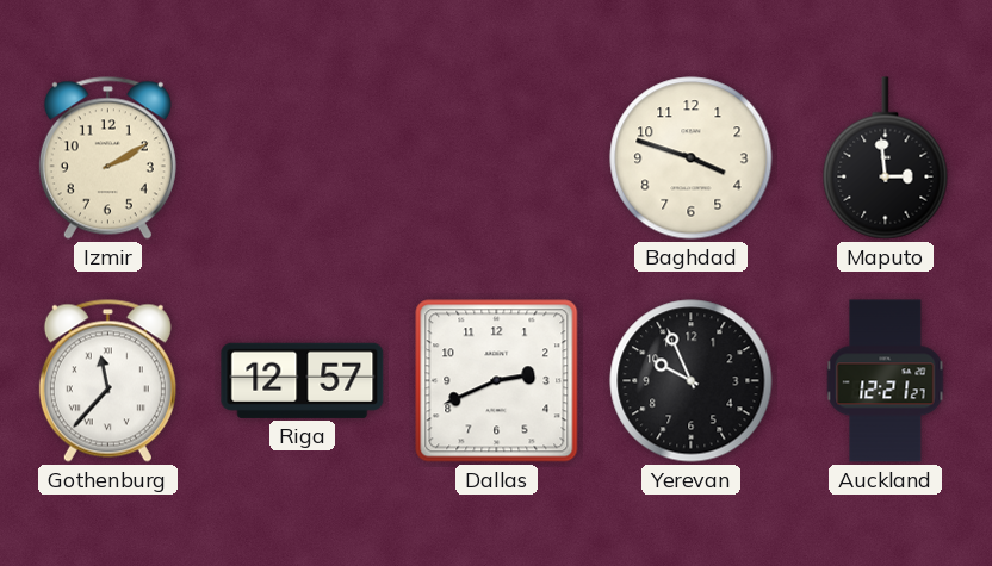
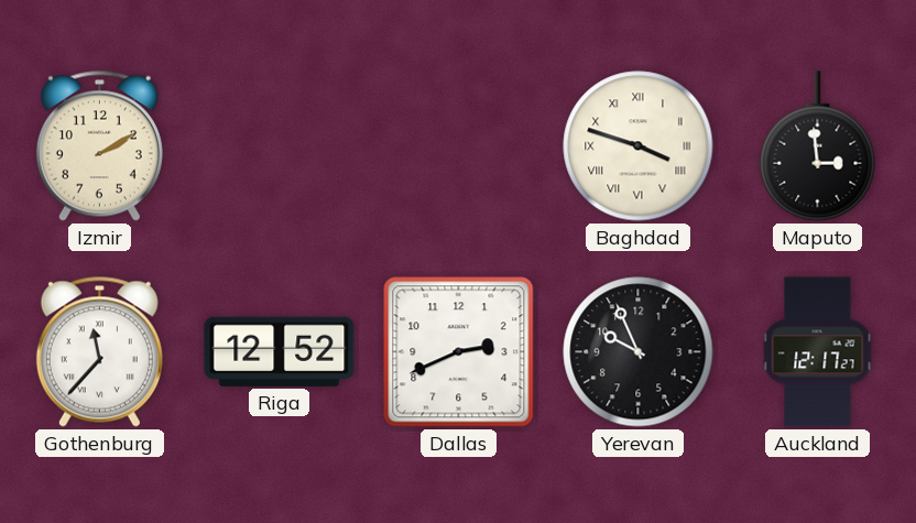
Baghdad numerals: Arabic -> Roman (639, 146)
Riga: 12:57 -> 12:52 (280, 351)
Auckland: 12:21 -> 12:17 (818, 352)
